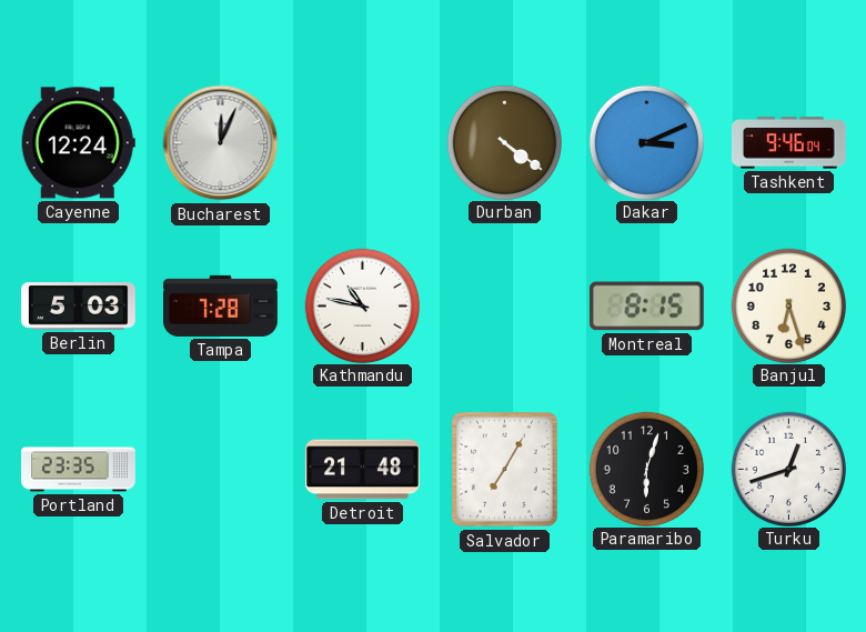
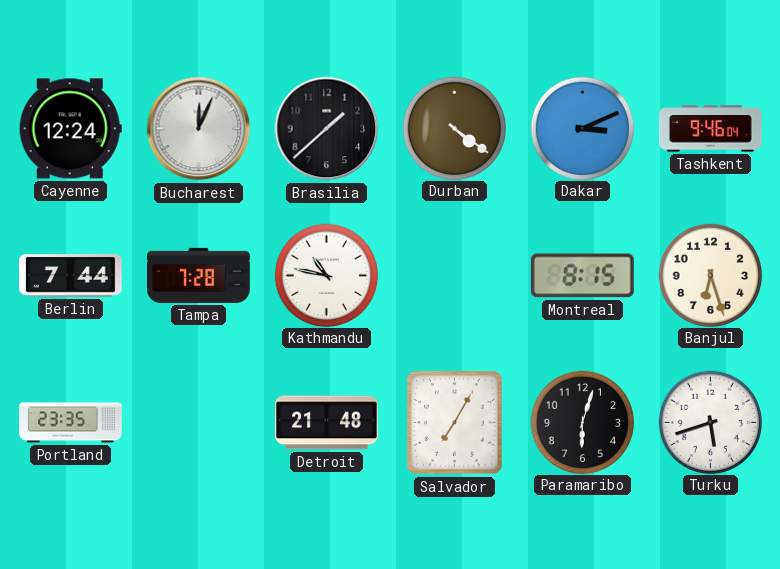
Brasilia: none -> 1:38 (327, 129)
Berlin: 5:03 -> 7:44 (71, 276)
Turku: 12:42 -> 5:42 (710, 422)
